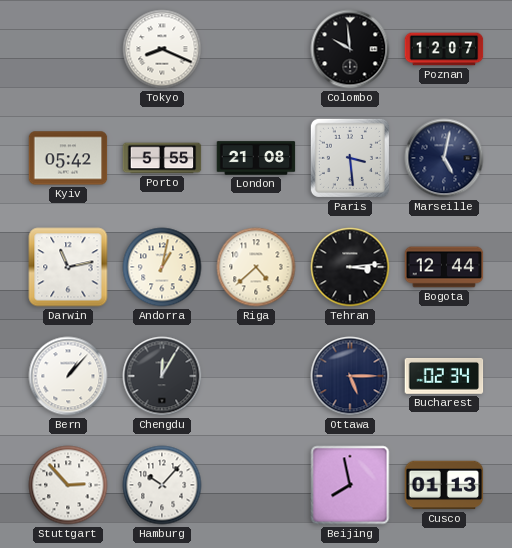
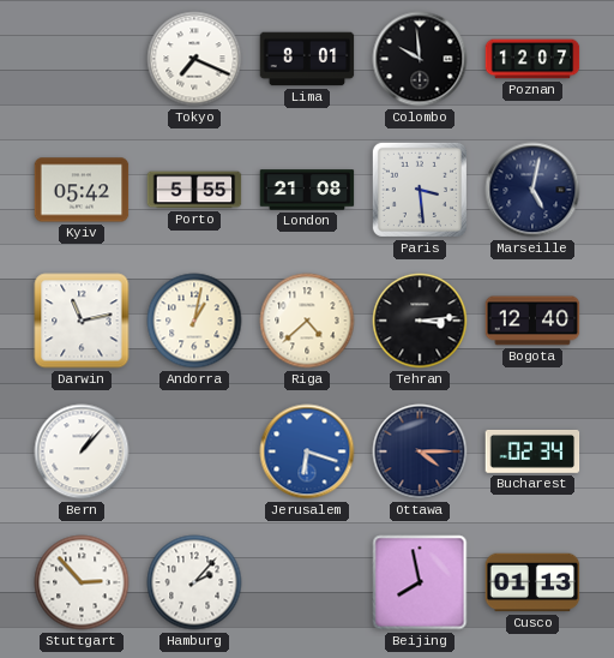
Tokyo: 8:19 -> 7:19 (194, 59)
Lima: none -> 8:01 (307, 59)
Bogota: 12:44 -> 12:40 (532, 321)
Chengdu: 12:05 -> none (162, 376)
Jerusalem: none -> 6:18 (307, 451)
Ottawa: 5:15 -> 4:15 (420, 451)
Hamburg: 10:07 -> 2:07 (194, 582)
